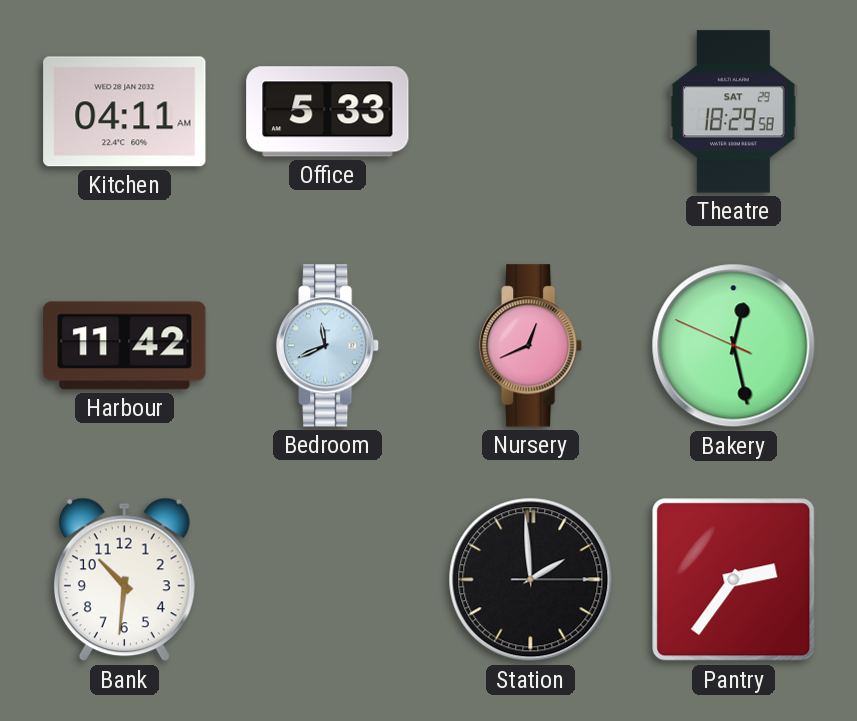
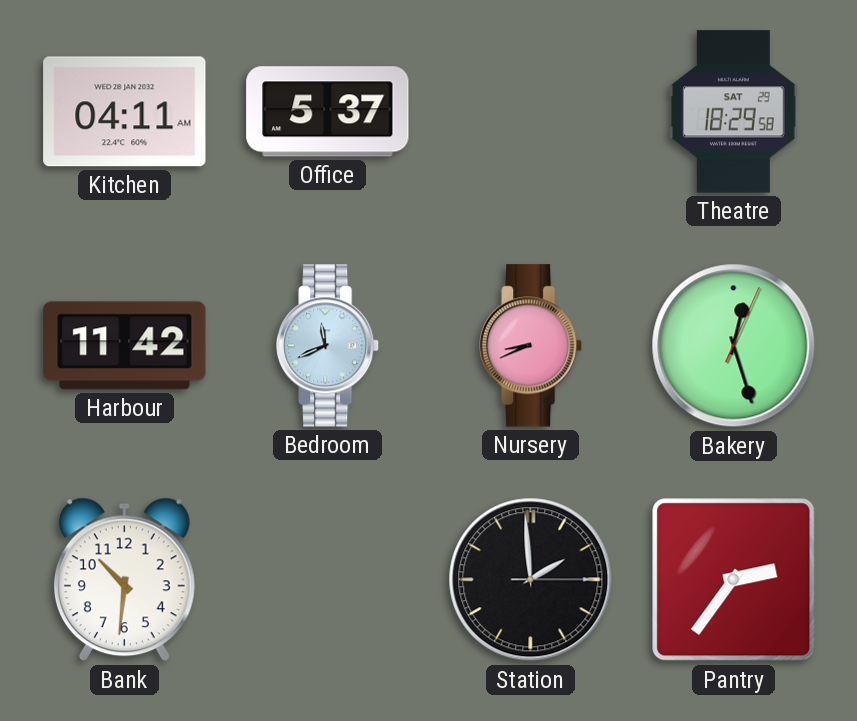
Office: 5:33 -> 5:37 (328, 112)
Nursery: 12:41 -> 8:41 (532, 346)
Bakery: 12:27:49 -> 12:27:04 (734, 346)
